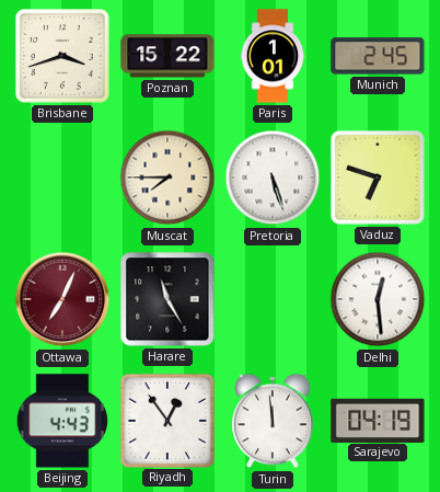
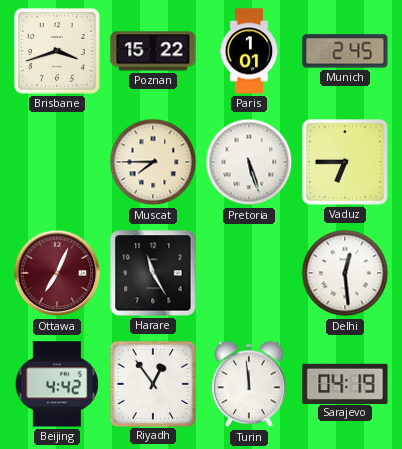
Vaduz: 6:48 -> 6:45 (346, 163)
Beijing: 4:43 -> 4:42 (56, 384)
